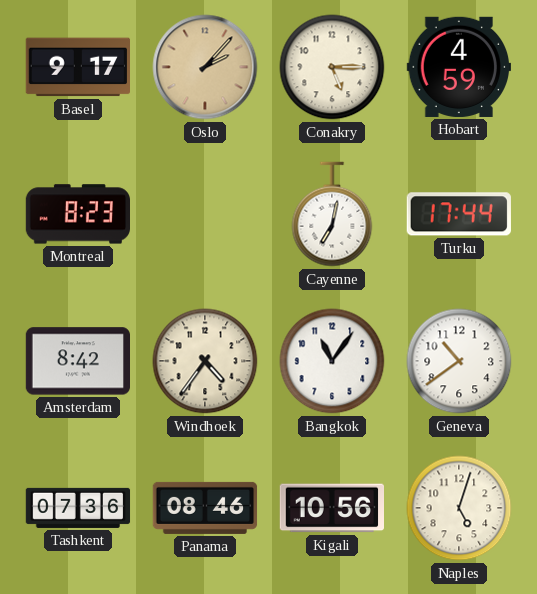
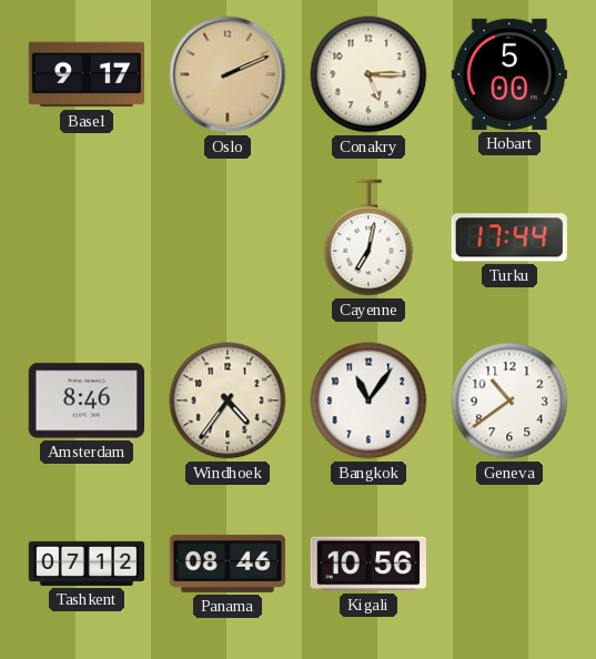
Oslo: 2:07 -> 2:11 (228, 74)
Hobart: 4:59 -> 5:00 (508, 74)
Montreal: 8:23 -> none (78, 214)
Amsterdam: 8:42 -> 8:46 (85, 401)
Tashkent: 07:36 -> 07:12 (87, 564)
Naples: 5:03 -> none (459, 508)
